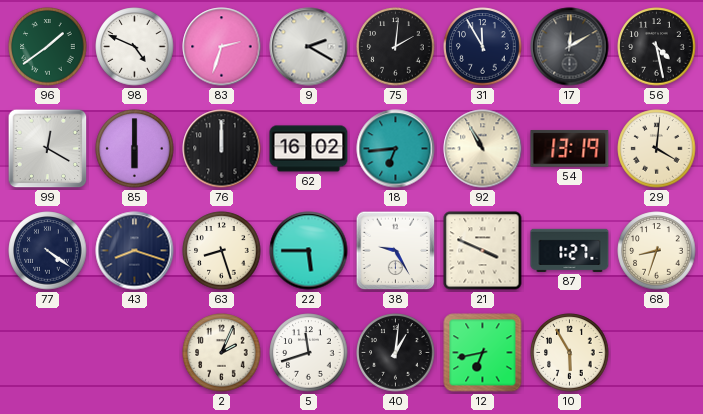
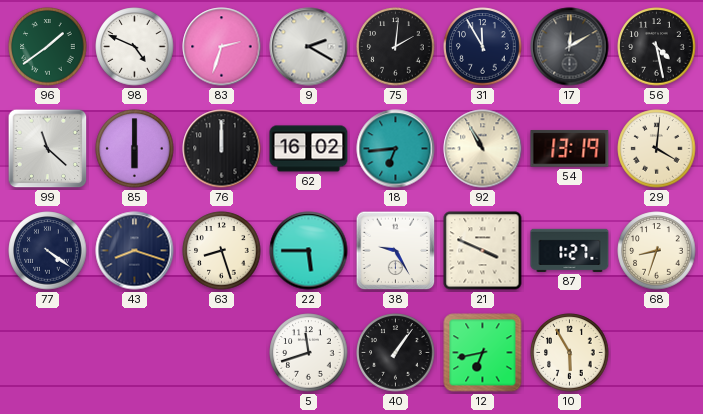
99: 12:20 -> 11:22 (48, 149)
2: 2:04 -> none (222, 353)
40: 1:01 -> 1:06 (396, 353)
